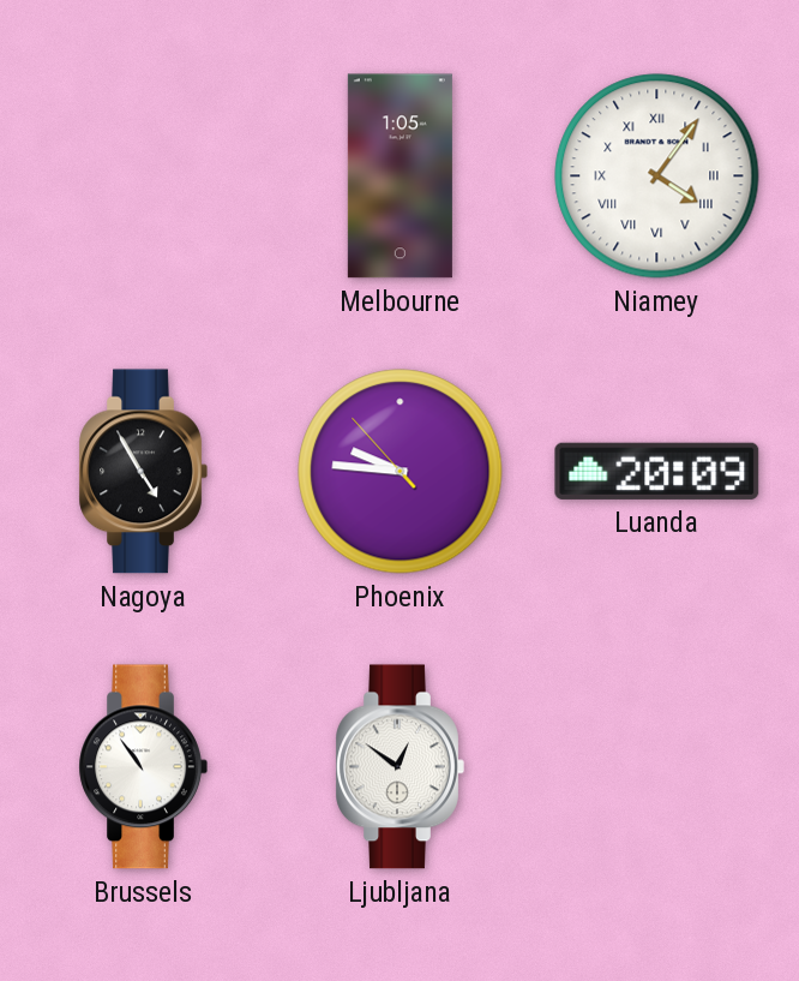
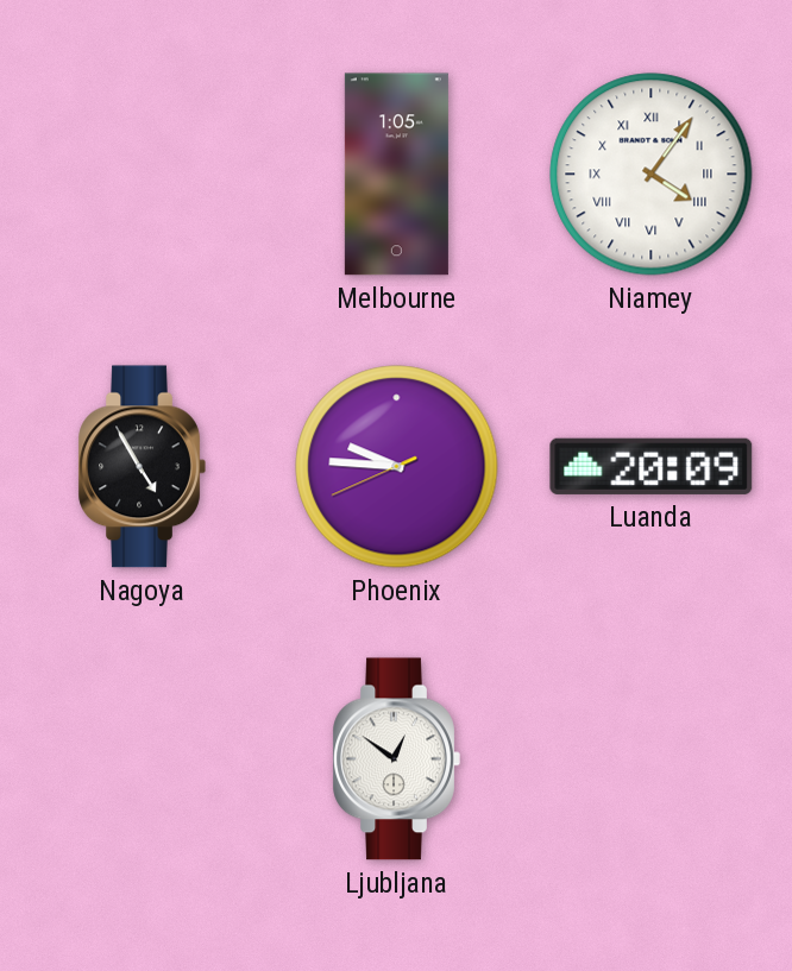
Phoenix: 9:45:53 -> 9:45:41 (397, 467)
Brussels: 10:54 -> none (143, 767)
